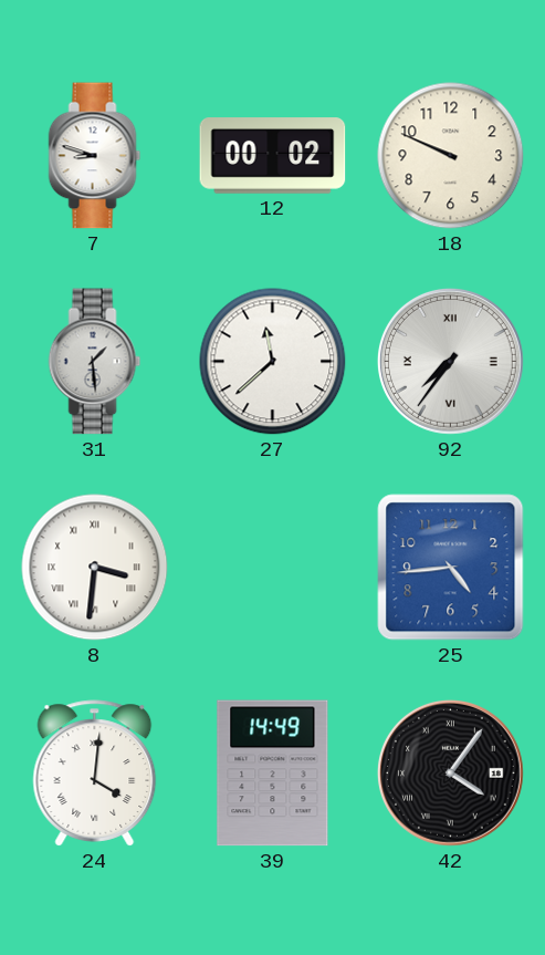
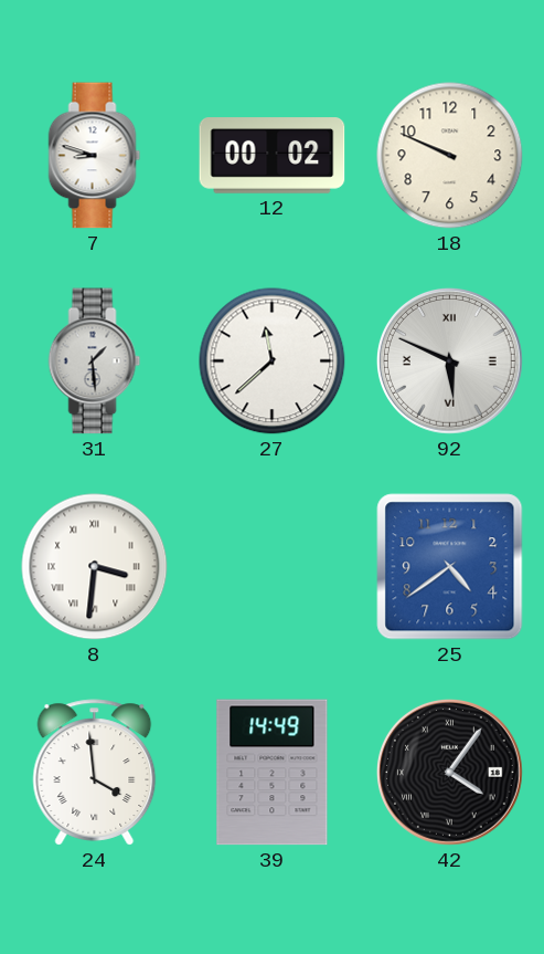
92: 7:36 -> 5:49 (449, 360)
25: 4:44 -> 4:39 (450, 567)
24: 4:01 -> 3:59 (95, 773)
